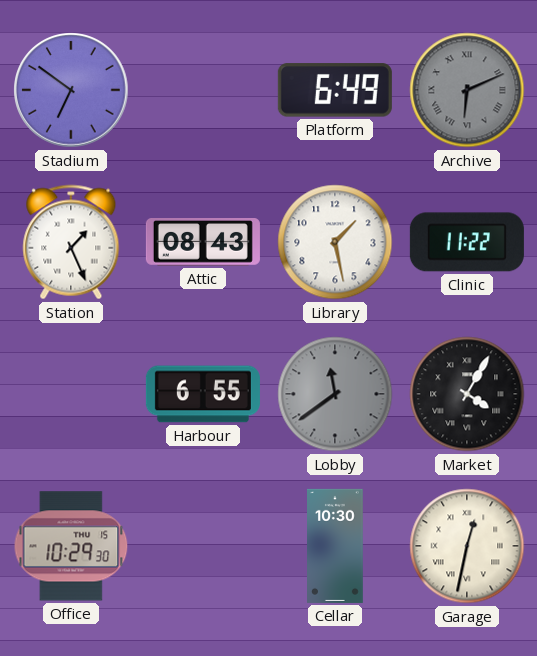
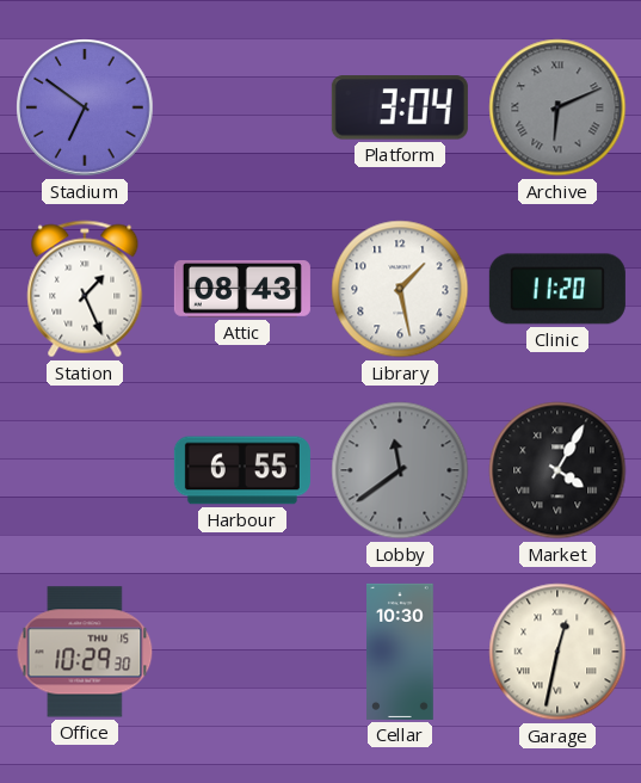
Platform: 6:49 -> 3:04 (400, 107)
Clinic: 11:22 -> 11:20 (557, 289)
